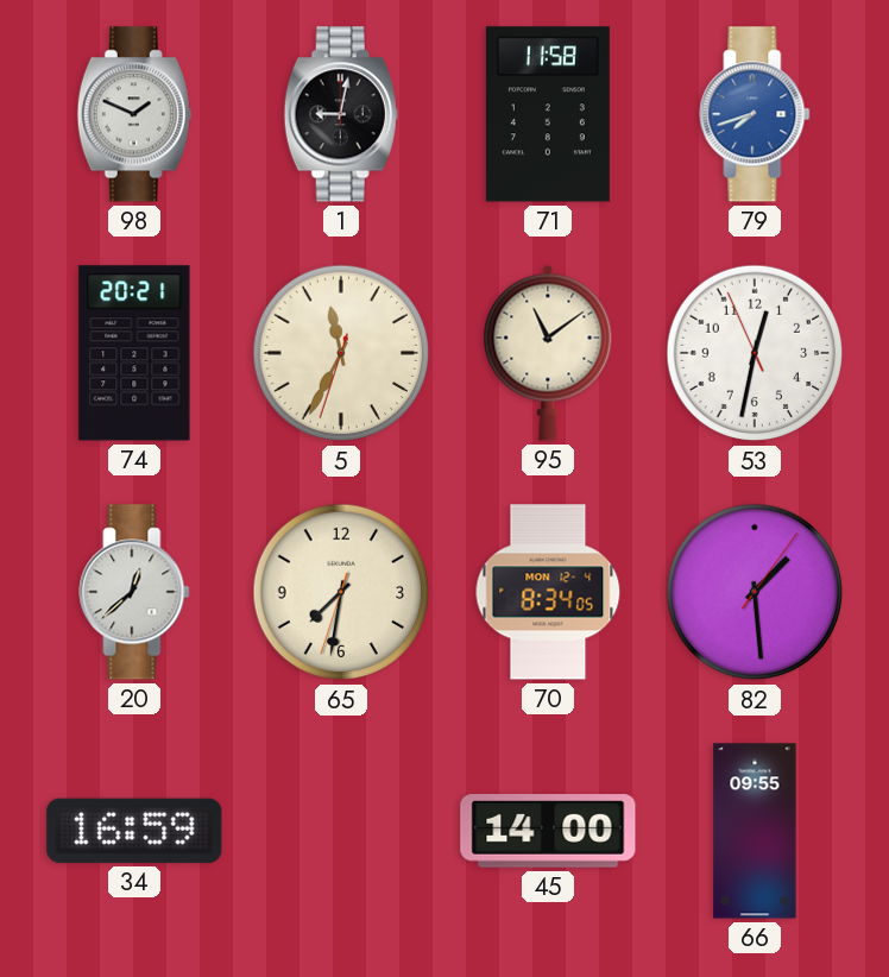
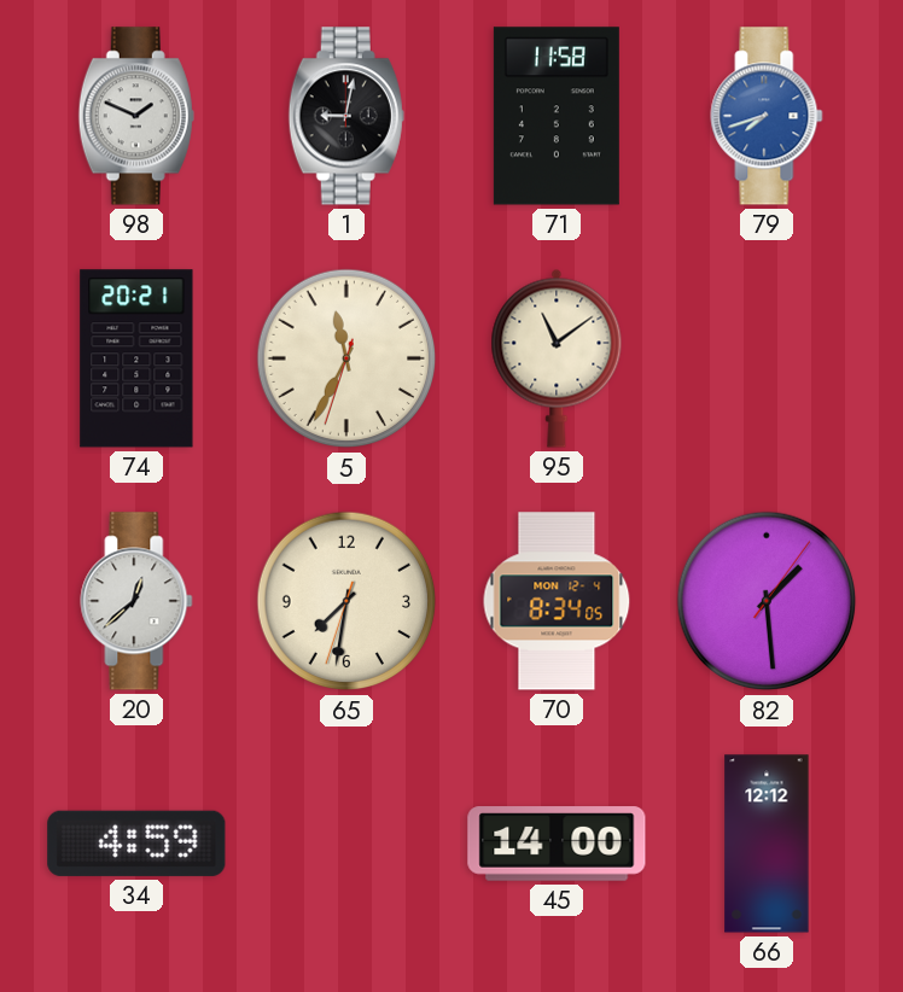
53: 12:31 -> none (755, 353)
34: 16:59 -> 4:59 (136, 844)
66: 09:55 -> 12:12 (767, 844)
